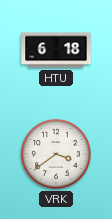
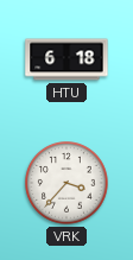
VRK: 3:39 -> 3:37 (66, 183)
